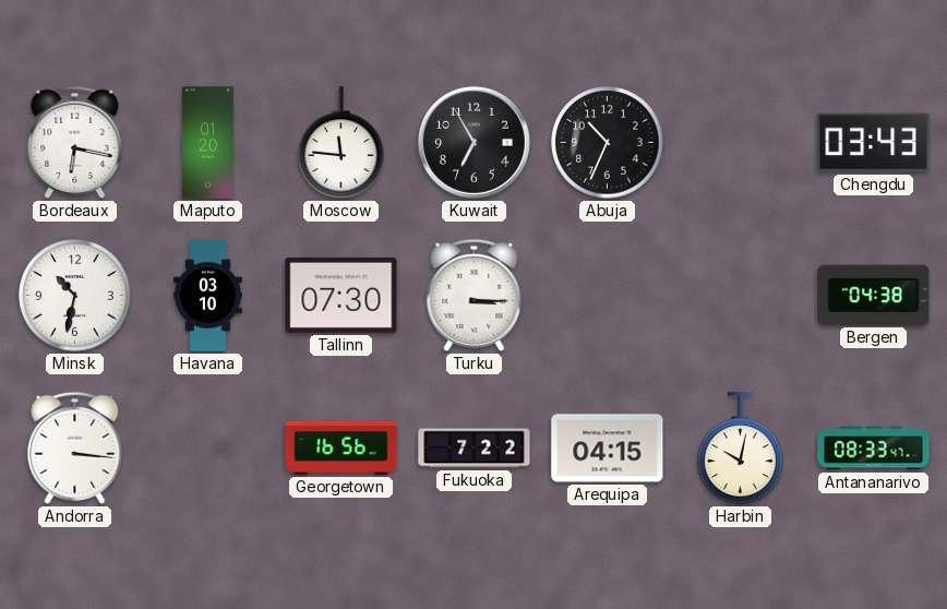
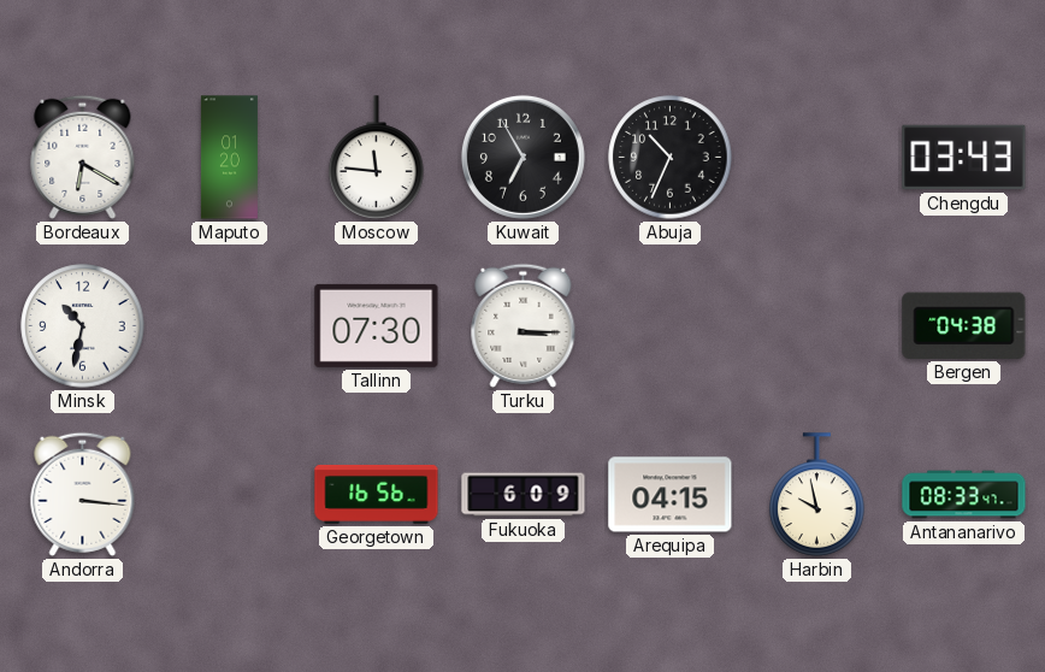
Bordeaux: 6:17 -> 6:20 (83, 157)
Havana: 03:10 -> none (208, 296)
Fukuoka: 7:22 -> 6:09 (524, 495)
Harbin: 10:02 -> 9:58 (817, 495)
